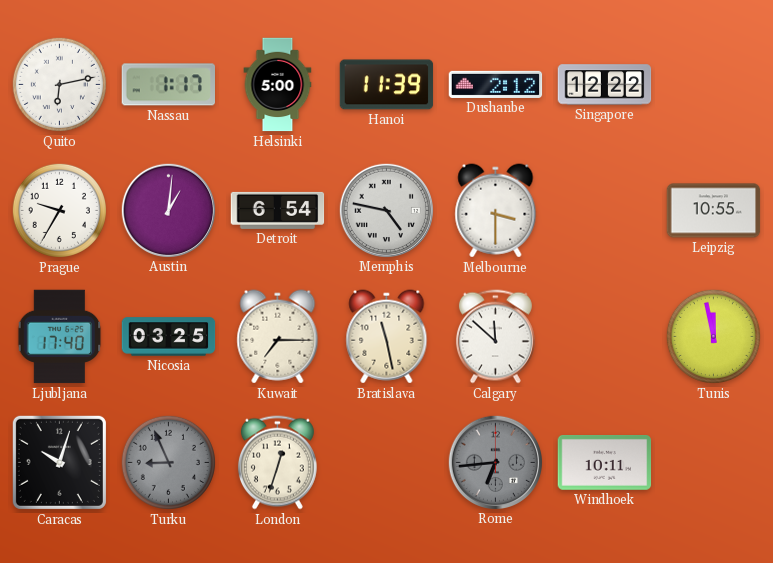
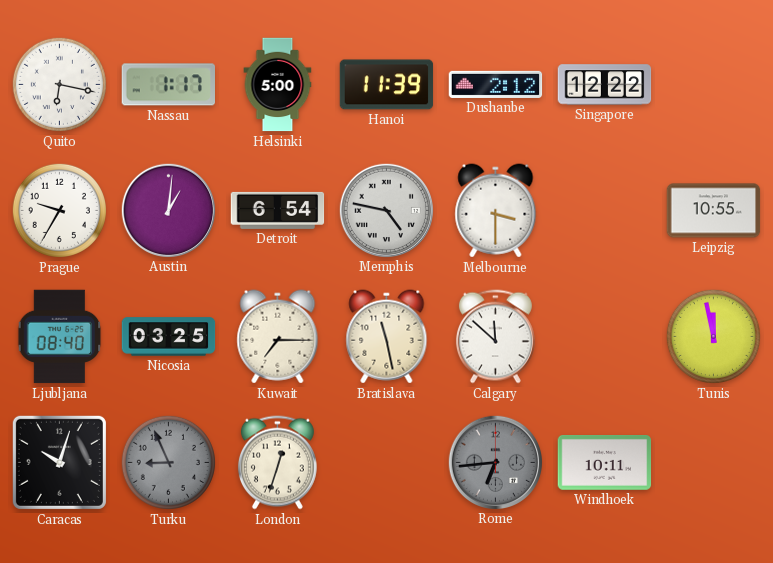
Quito: 6:13 -> 6:17 (59, 84)
Ljubljana: 17:40 -> 08:40 (60, 337)
